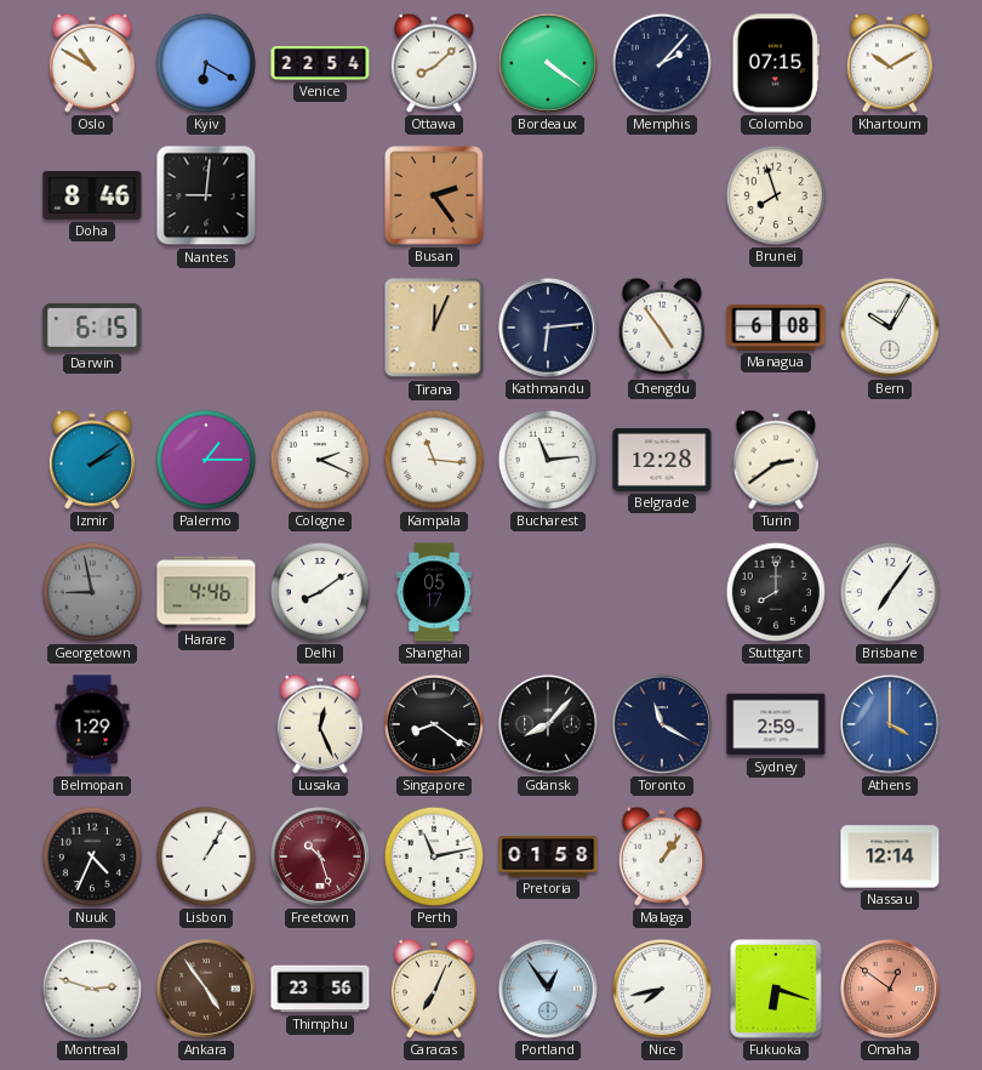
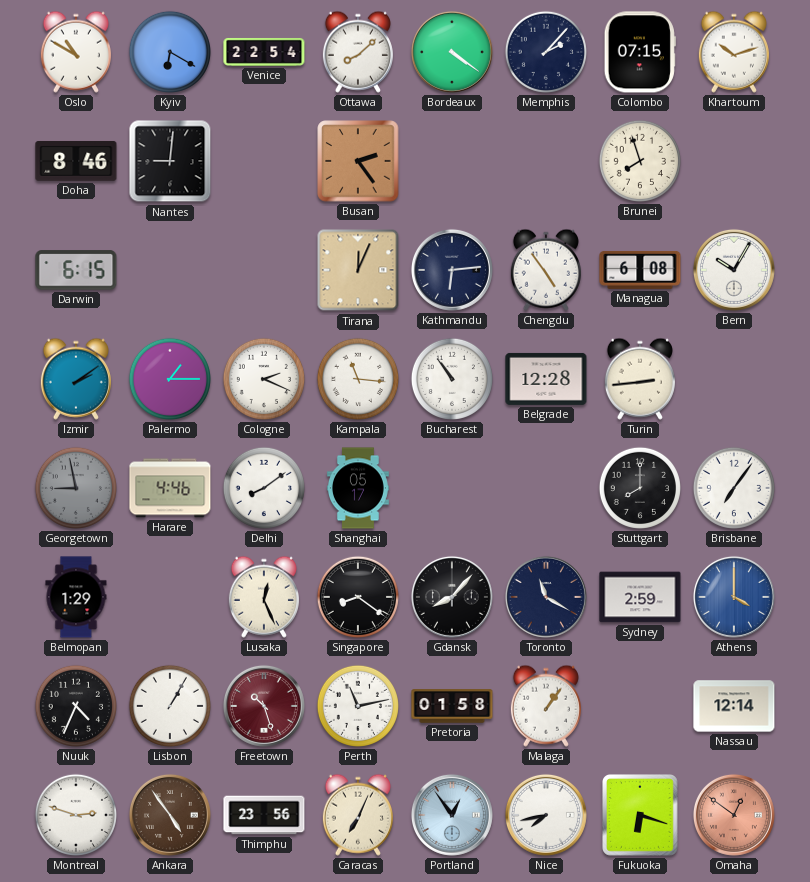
Khartoum: 10:10 -> 10:12 (734, 52)
Bucharest: 11:14 -> 10:54 (452, 379)
Turin: 2:39 -> 2:44 (640, 379)
